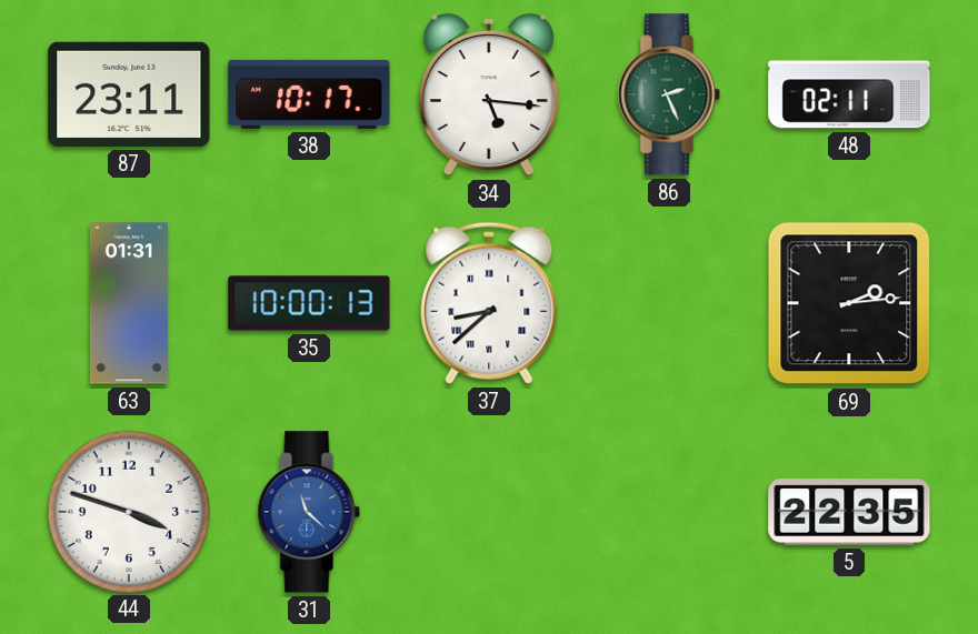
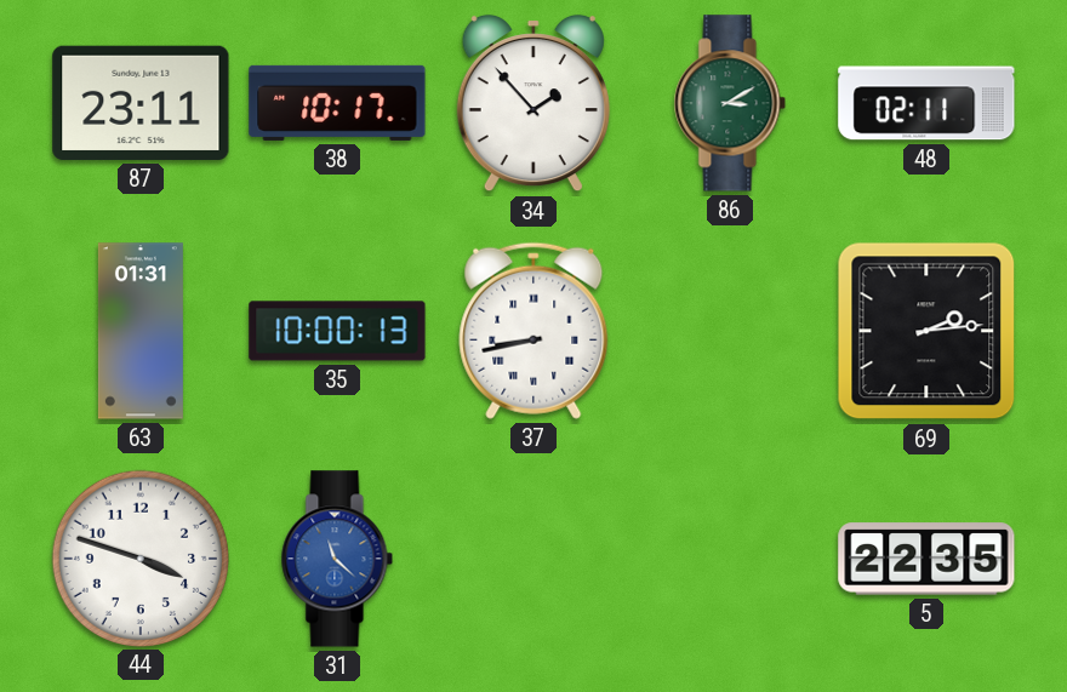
34: 5:16 -> 1:53 (533, 103)
86: 2:26 -> 3:10 (730, 103)
37: 8:38 -> 8:43 (533, 331)
